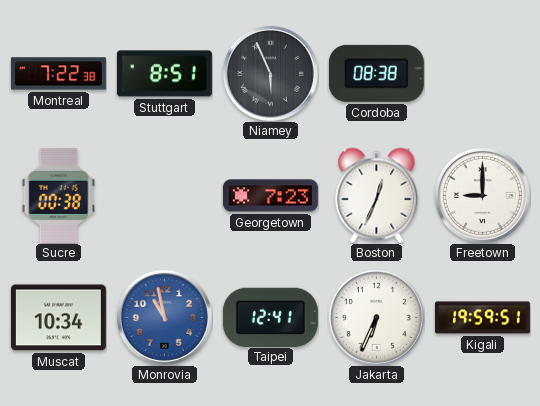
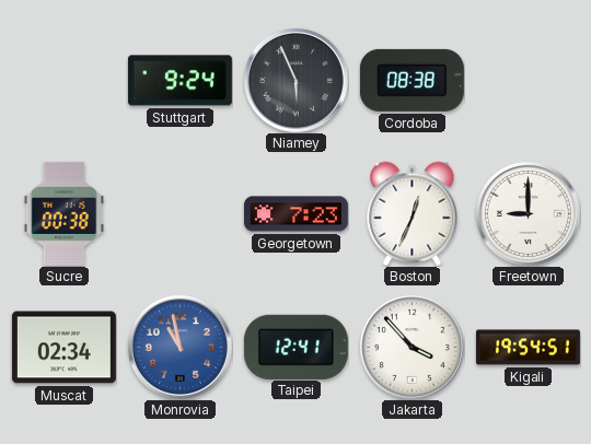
Montreal: 7:22 -> none (58, 74)
Stuttgart: 8:51 -> 9:24 (179, 81)
Muscat: 10:34 -> 02:34 (63, 348)
Jakarta: 6:34 -> 3:53 (412, 347)
Kigali: 19:59 -> 19:54 (528, 348)
